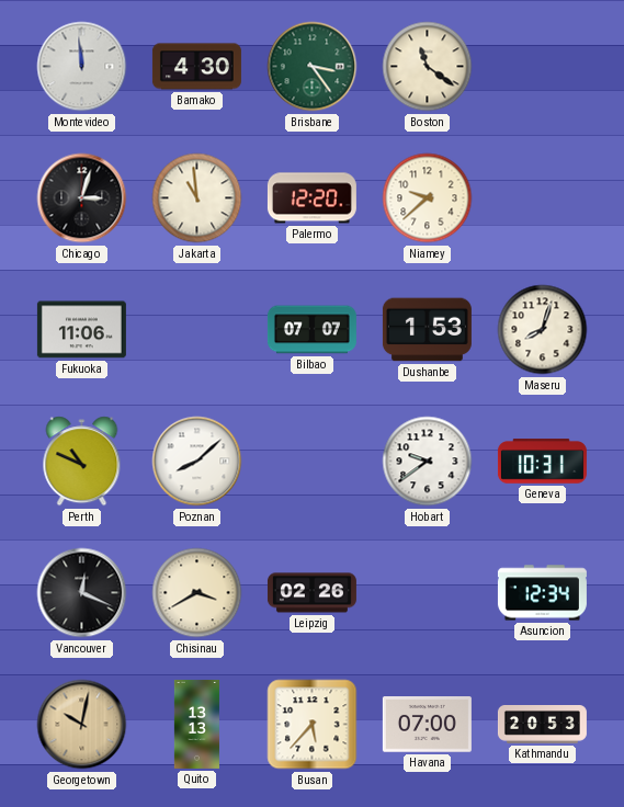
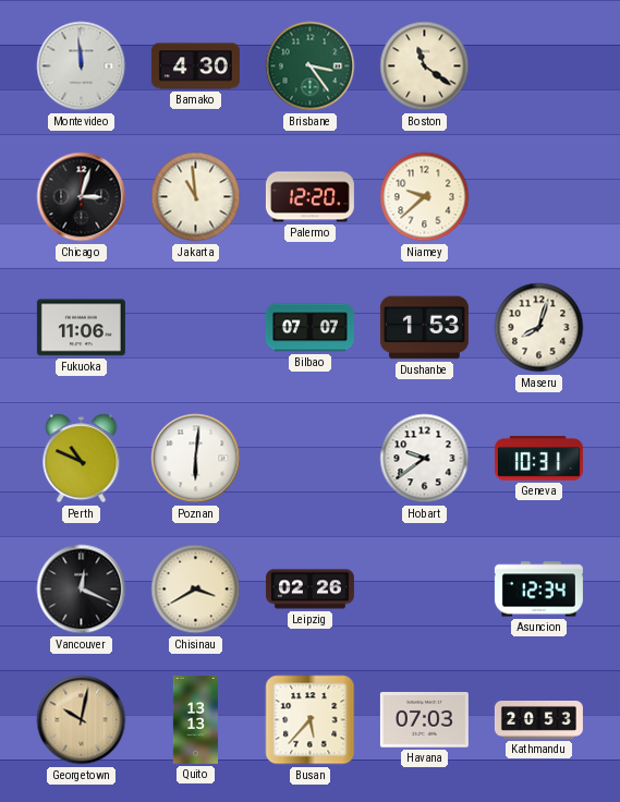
Poznan: 8:08 -> 6:01 (196, 459)
Havana: 07:00 -> 07:03 (424, 720)
